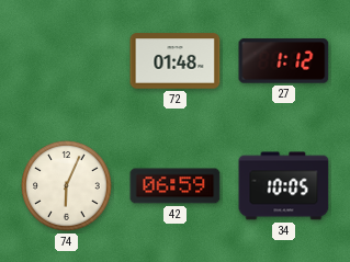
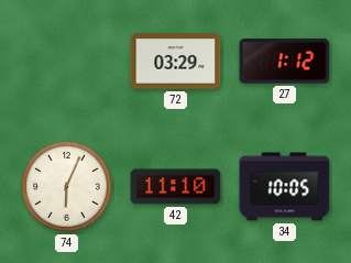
72: 01:48 -> 03:29 (176, 62)
42: 06:59 -> 11:10 (176, 187)
